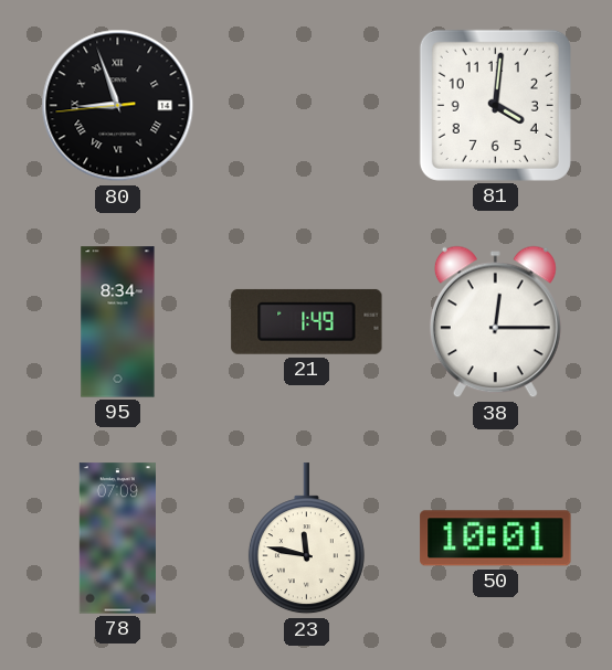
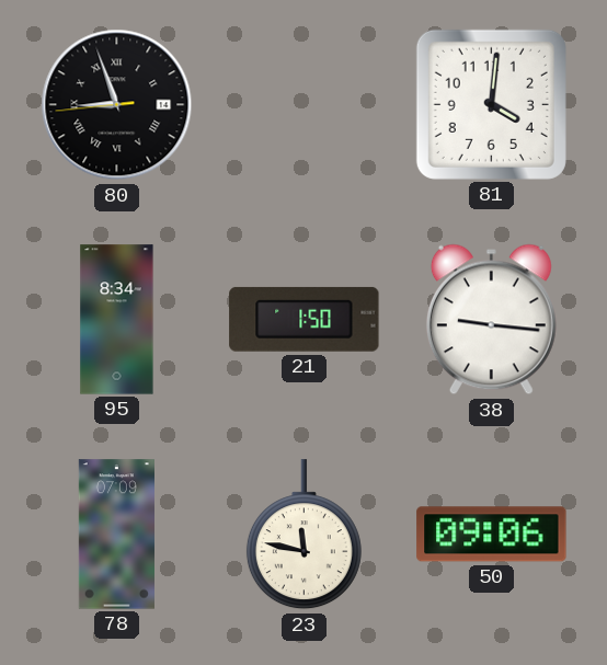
21: 1:49 -> 1:50 (305, 319)
38: 12:15 -> 9:16 (491, 320)
50: 10:01 -> 09:06 (492, 535)
